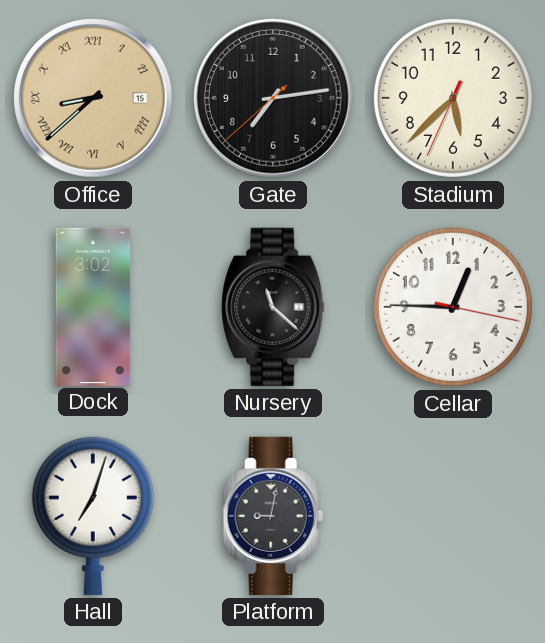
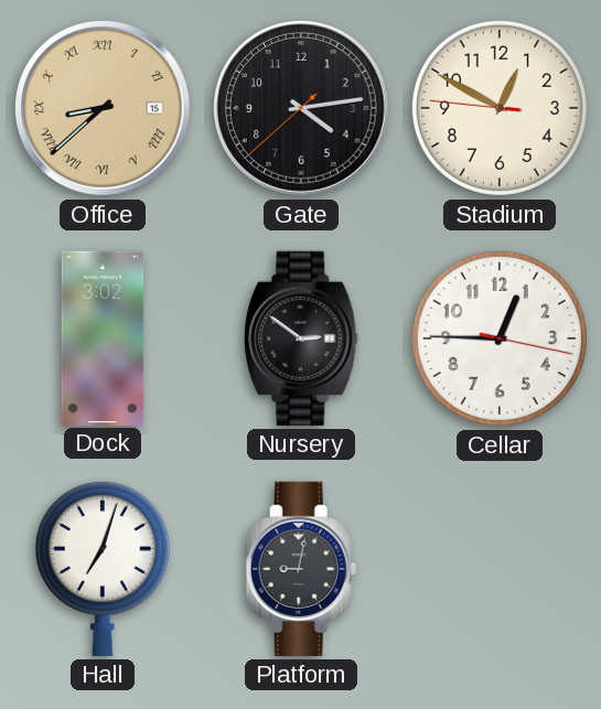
Gate: 7:13 -> 4:13 (302, 109)
Stadium: 5:37 -> 12:49 (500, 108)
Nursery: 11:22 -> 2:51 (301, 339)
